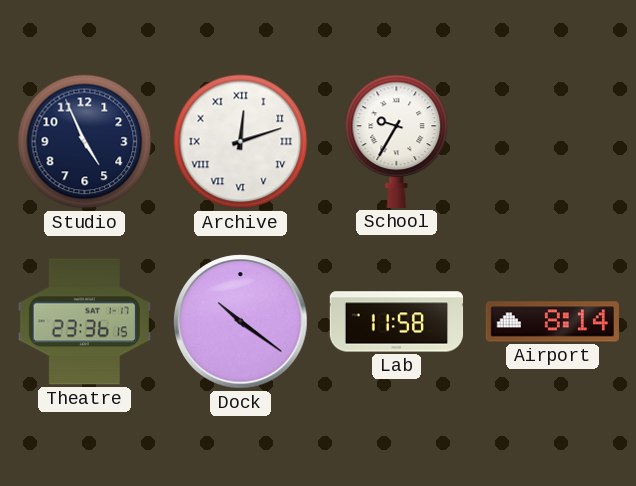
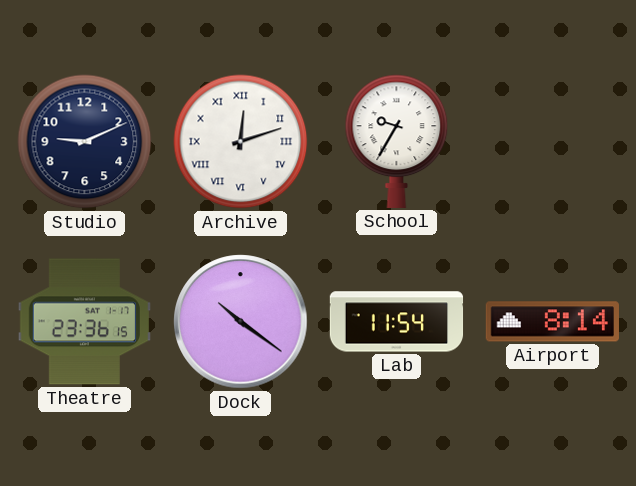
Studio: 4:56 -> 9:11 (85, 142)
Lab: 11:58 -> 11:54 (397, 322)
